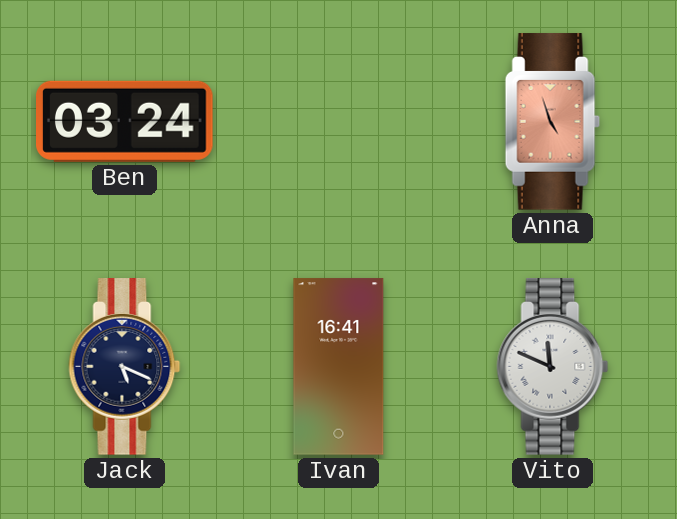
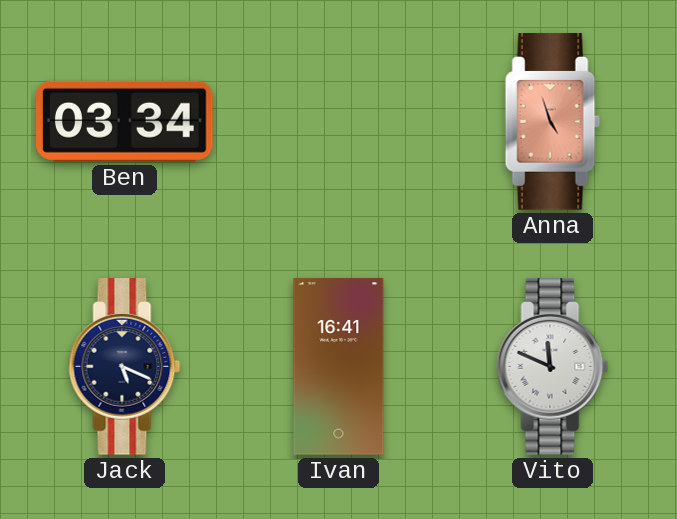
Ben: 03:24 -> 03:34 (125, 121)
